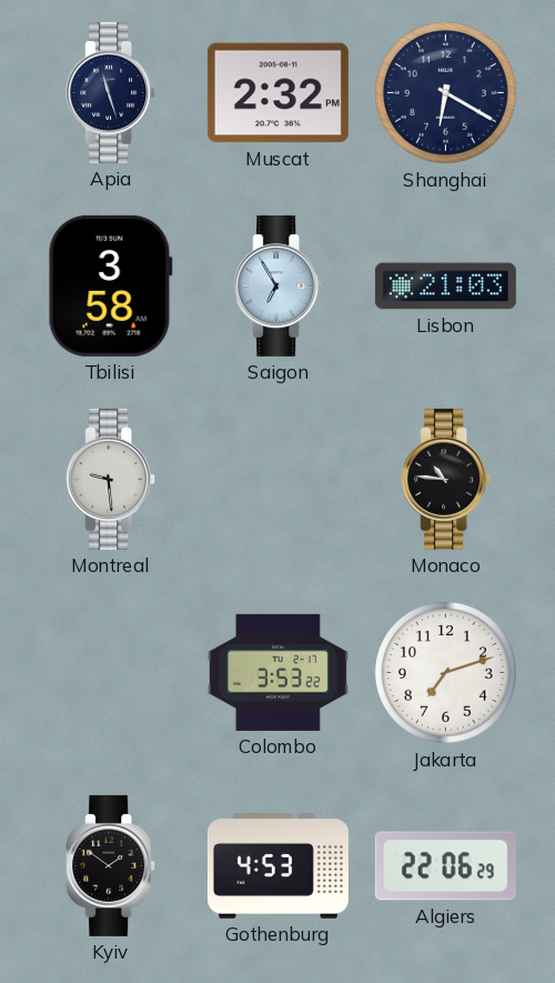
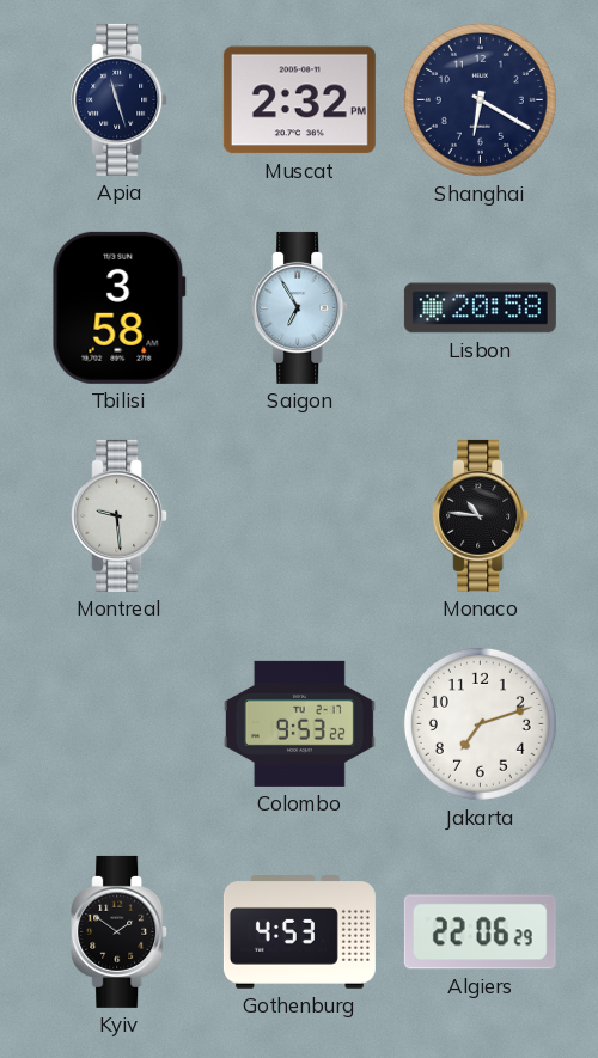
Lisbon: 21:03 -> 20:58 (480, 308)
Colombo: 3:53 -> 9:53 (299, 723)
